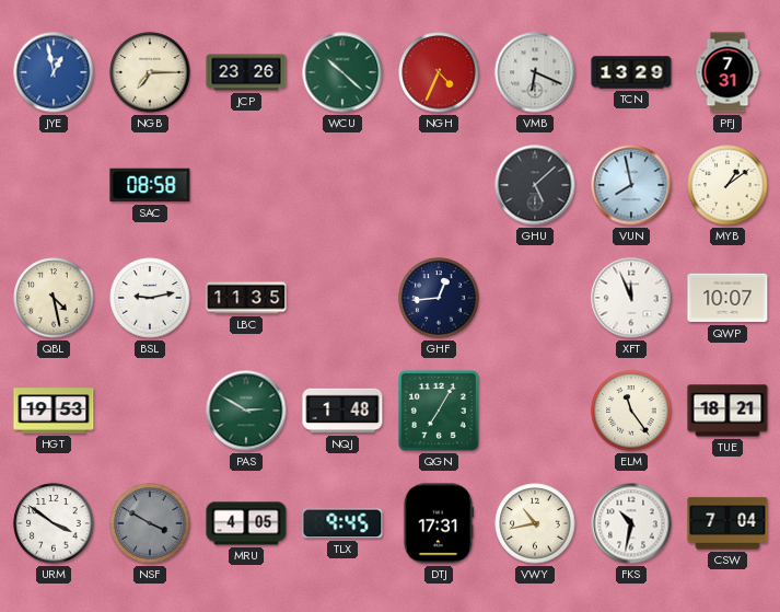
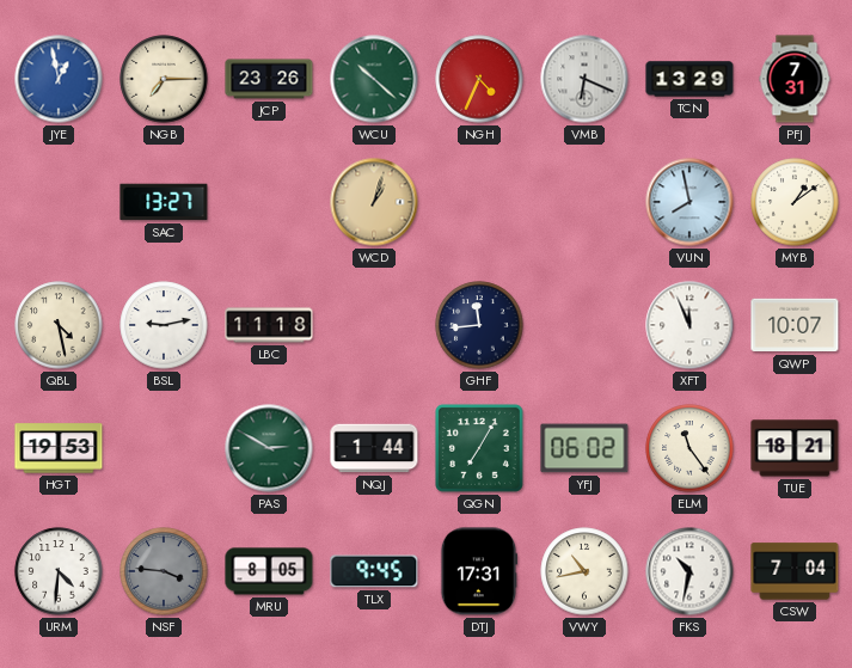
SAC: 08:58 -> 13:27 (164, 202)
WCD: none -> 1:03 (374, 202)
GHU: 5:08 -> none (535, 185)
LBC: 11:35 -> 11:18 (269, 325)
GHF: 12:44 -> 11:44 (479, 325)
NQJ: 1:48 -> 1:44 (374, 448)
YFJ: none -> 06:02 (584, 448)
URM: 3:51 -> 4:31 (59, 571)
NSF: 3:50 -> 3:46 (164, 571)
MRU: 4:05 -> 8:05 (269, 571)
